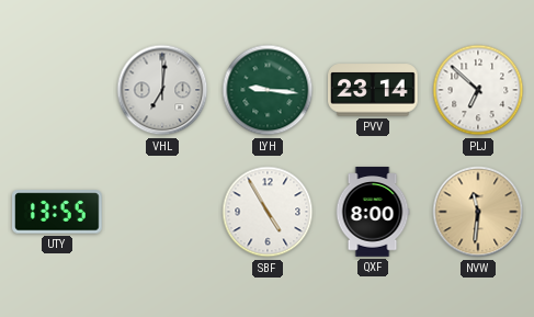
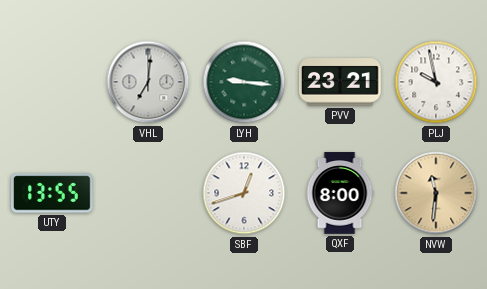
PVV: 23:14 -> 23:21 (340, 82)
PLJ: 6:52 -> 9:58 (436, 82)
SBF: 4:55 -> 12:42 (244, 193)
